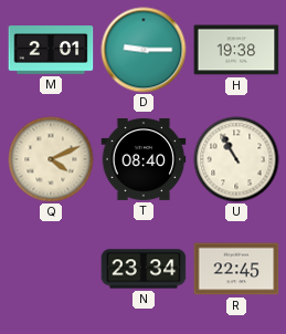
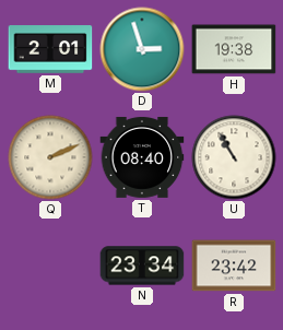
D: 9:15 -> 2:57 (142, 49)
Q: 4:11 -> 2:11 (50, 157)
R: 22:45 -> 23:42 (234, 266)
